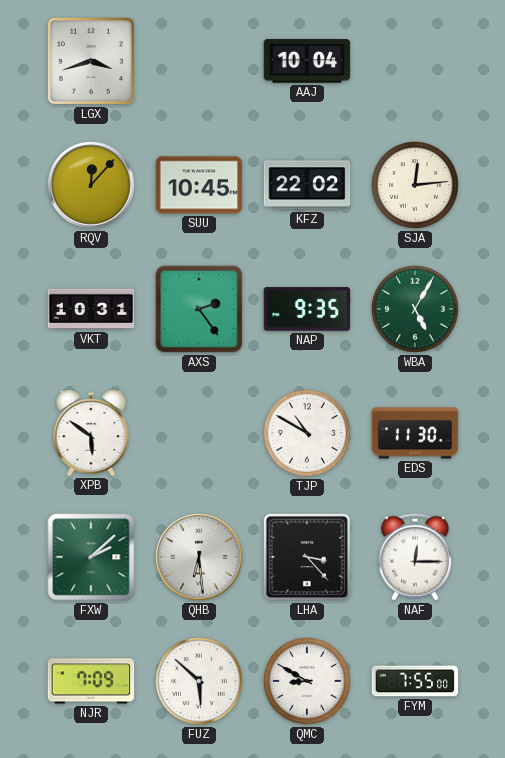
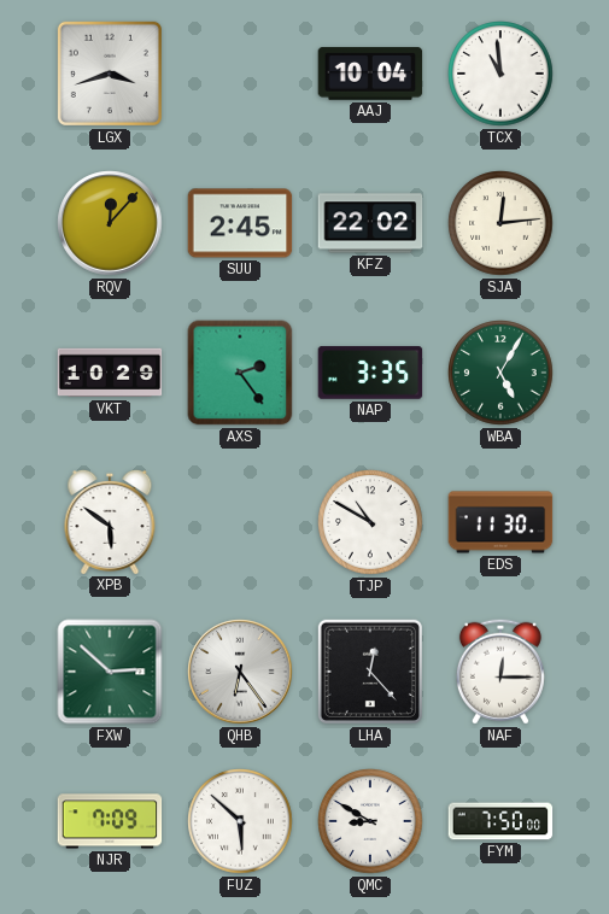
TCX: none -> 10:59 (500, 74)
SUU: 10:45 -> 2:45 (240, 223)
VKT: 10:31 -> 10:29 (110, 373)
NAP: 9:35 -> 3:35 (370, 373)
FXW: 2:08 -> 2:52 (110, 672)
QHB: 6:29 -> 6:24 (240, 672)
LHA: 3:23 -> 12:23 (370, 672)
FYM: 7:55 -> 7:50 (500, 821)
